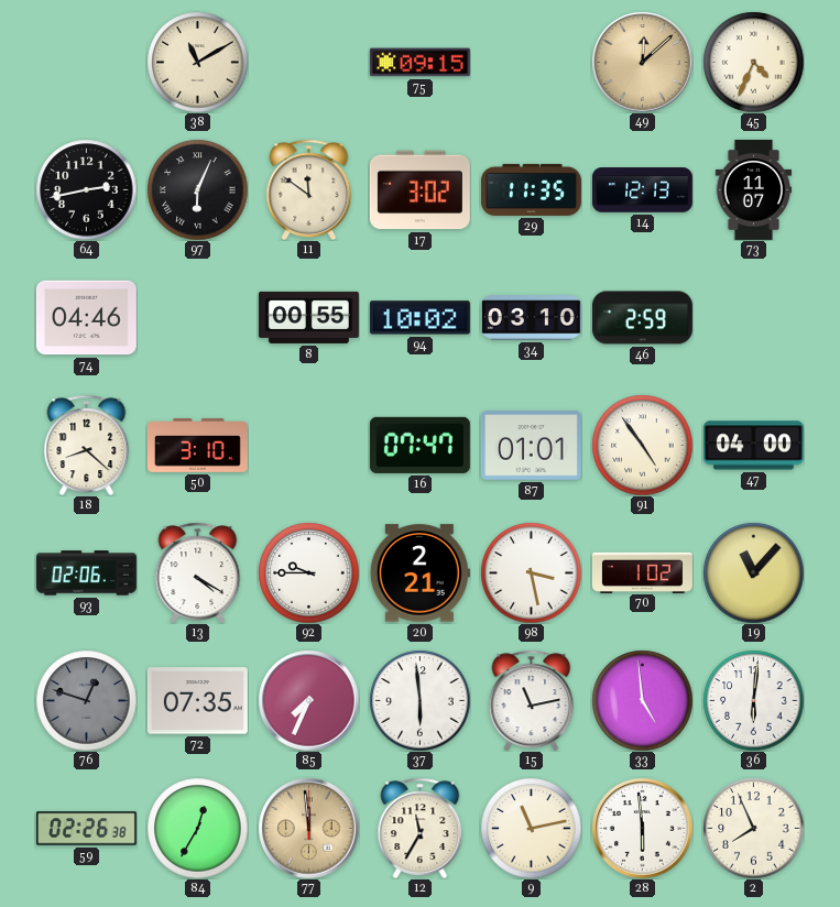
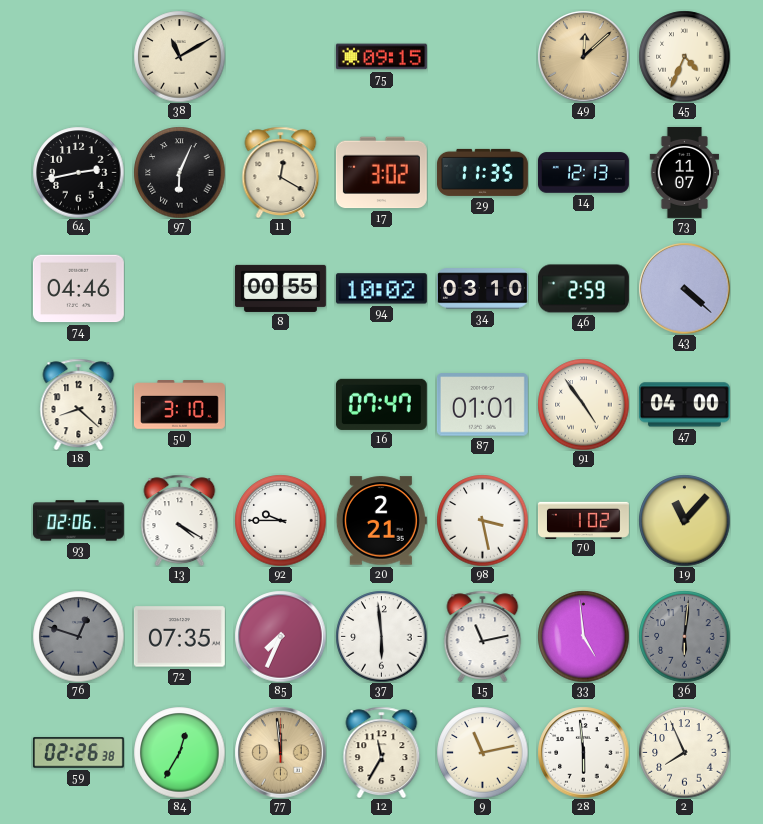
11: 11:51 -> 12:20 (281, 172)
43: none -> 4:22 (684, 288)
36 dial: white -> grey (684, 636)
